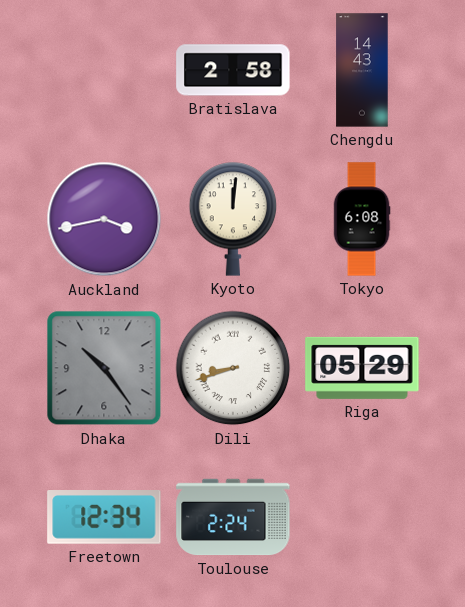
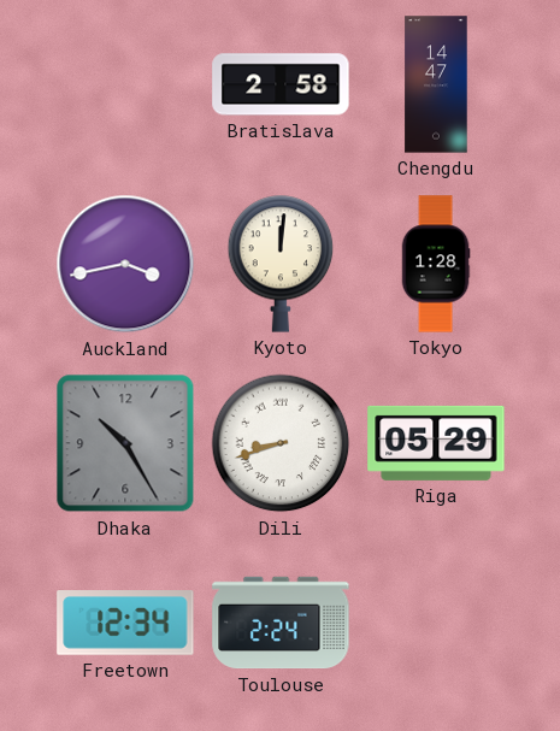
Chengdu: 14:43 -> 14:47 (436, 84)
Tokyo: 6:08 -> 1:28 (436, 264)
Dhaka: 10:24 -> 10:25 (125, 443)
